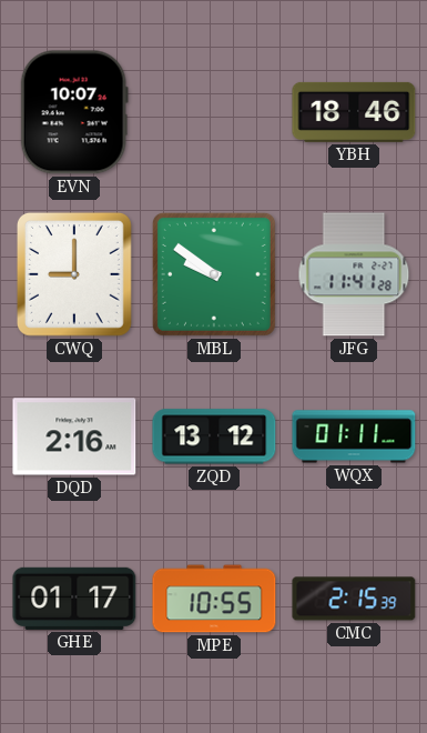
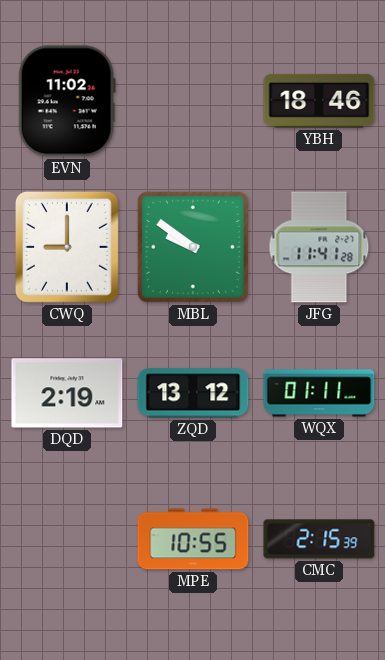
EVN: 10:07 -> 11:02 (67, 101)
DQD: 2:16 -> 2:19 (67, 393)
GHE: 01:17 -> none (74, 599)
